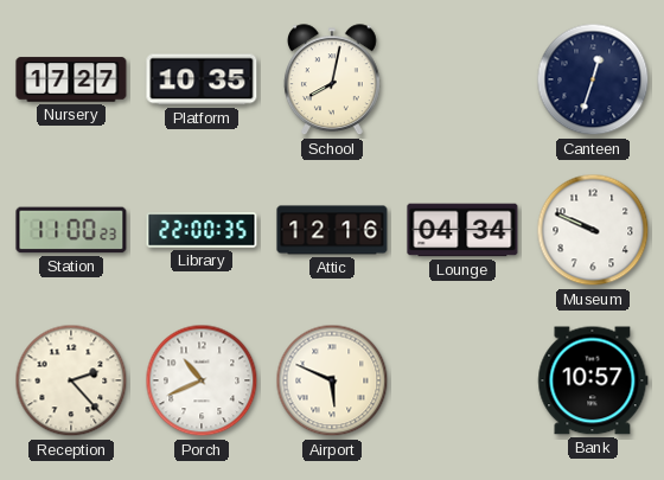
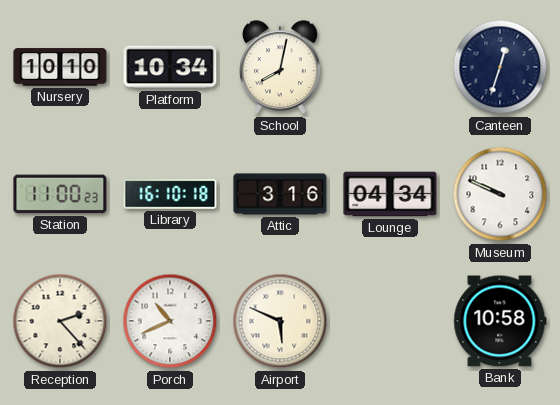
Nursery: 17:27 -> 10:10 (60, 67)
Platform: 10:35 -> 10:34 (170, 67)
Library: 22:00 -> 16:10 (170, 194)
Attic: 12:16 -> 3:16 (280, 194)
Bank: 10:57 -> 10:58 (500, 321)
